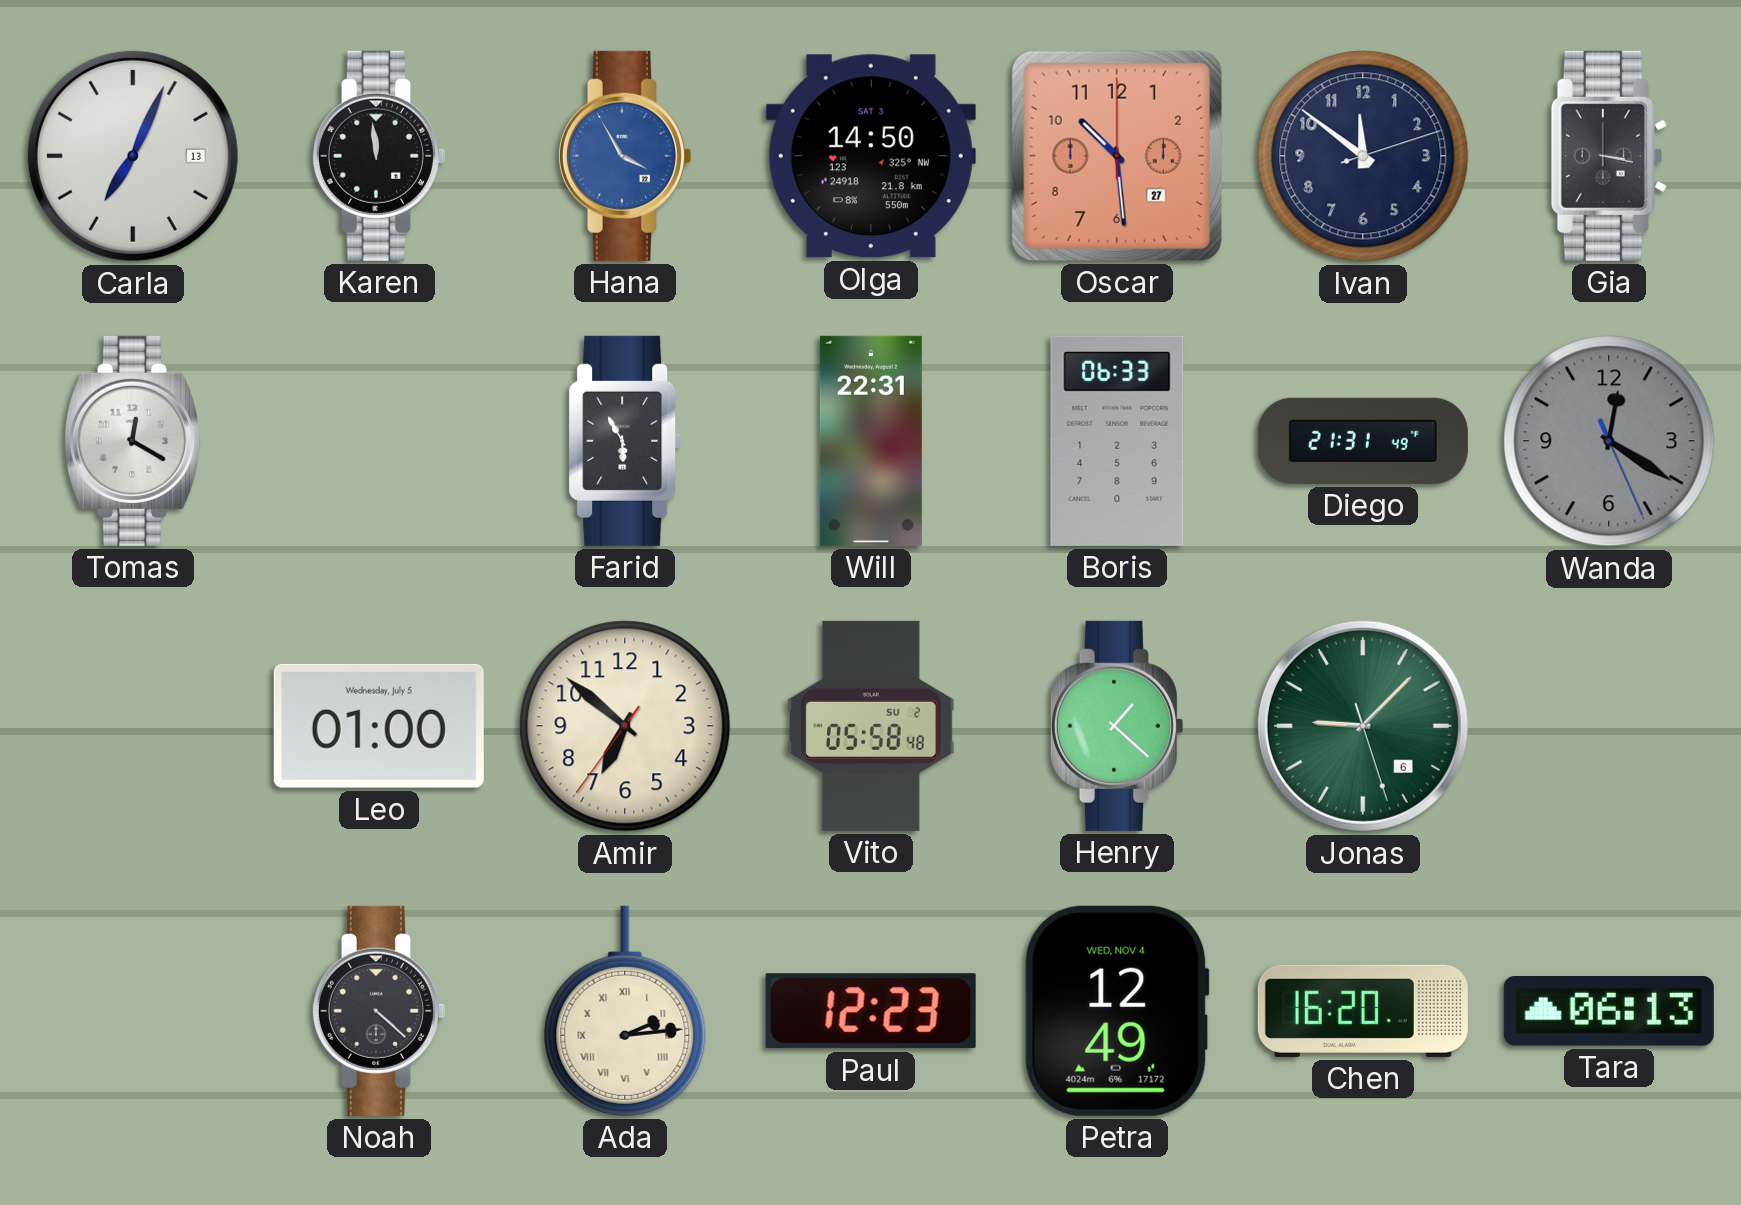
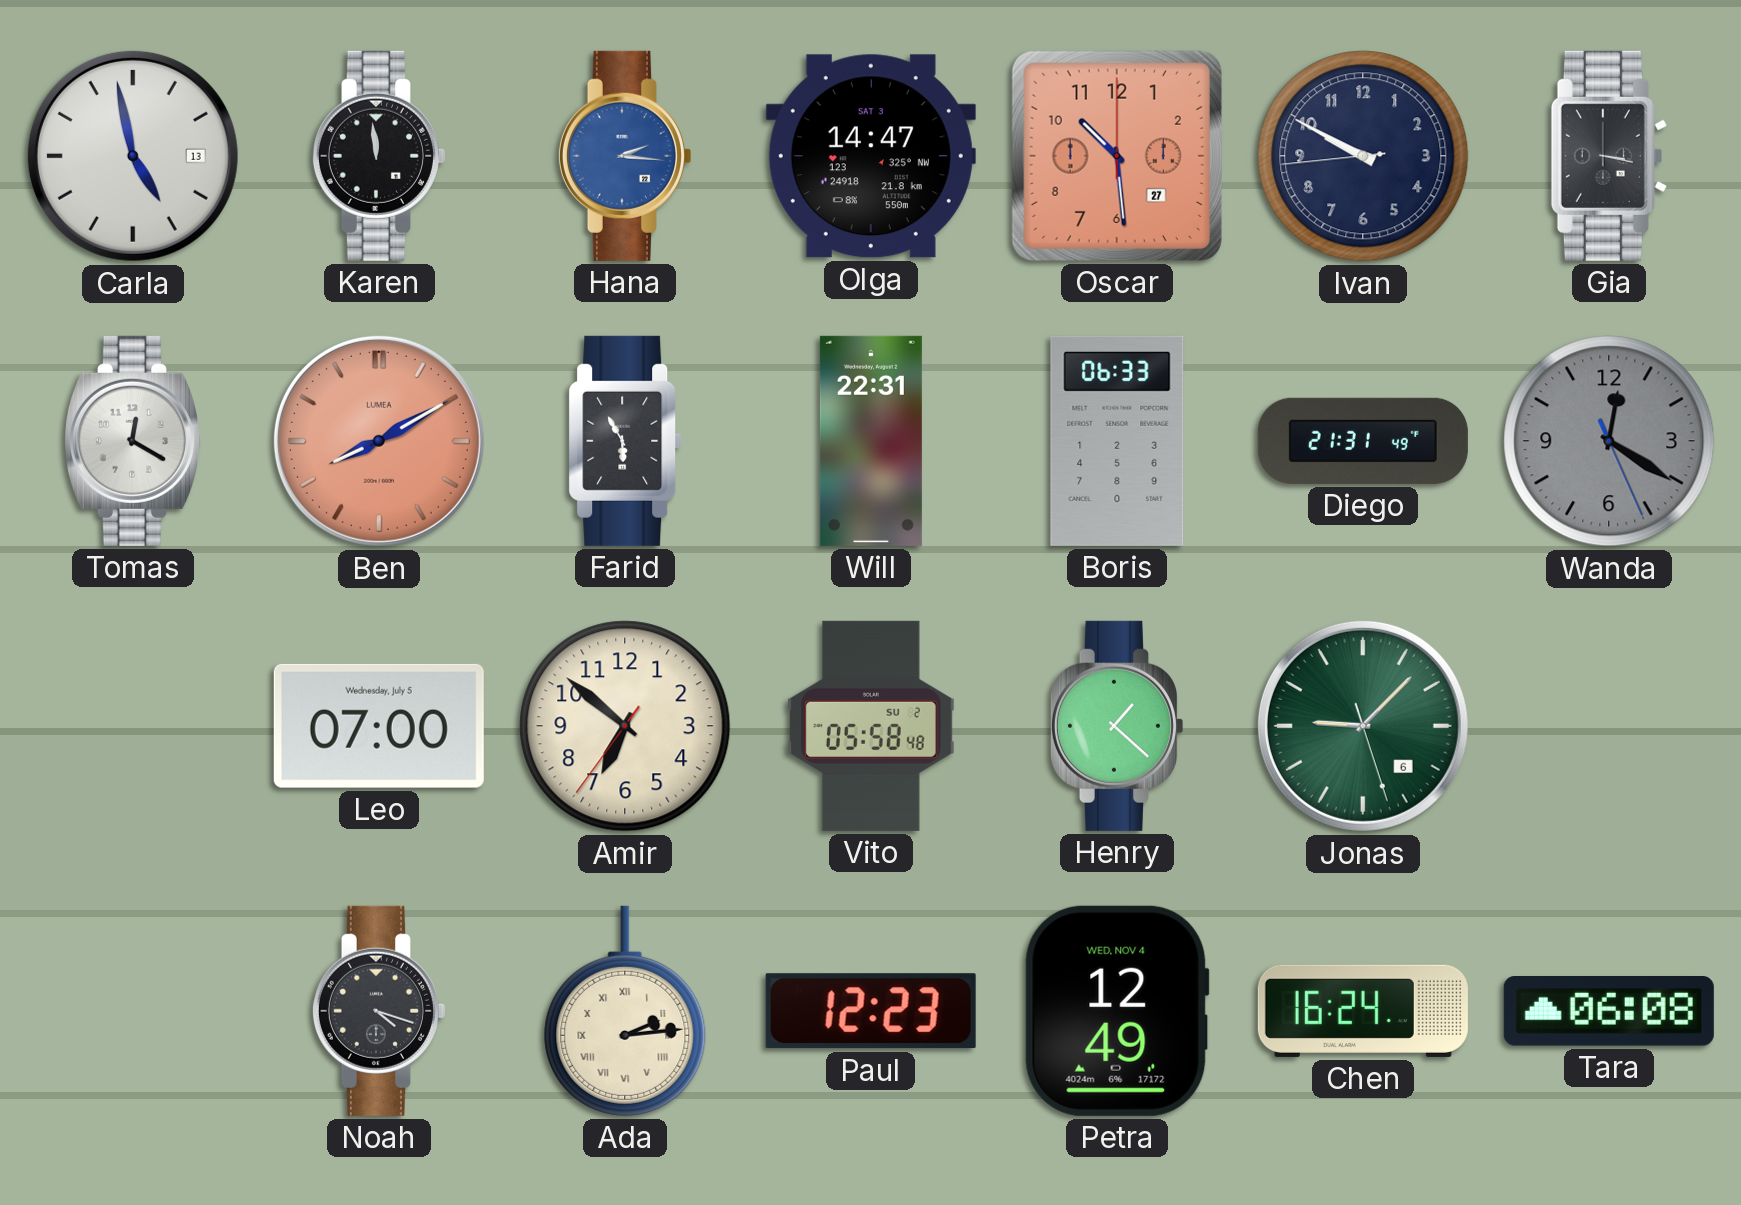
Carla: 7:04 -> 4:58 (133, 156)
Hana: 3:55 -> 2:16 (624, 156)
Olga: 14:50 -> 14:47 (871, 156)
Ivan: 11:51 -> 9:49 (1363, 156)
Ben: none -> 8:10 (379, 441)
Leo: 01:00 -> 07:00 (379, 726)
Noah: 4:22 -> 4:18 (378, 1011)
Chen: 16:20 -> 16:24 (1363, 1011)
Tara: 06:13 -> 06:08 (1609, 1012)
